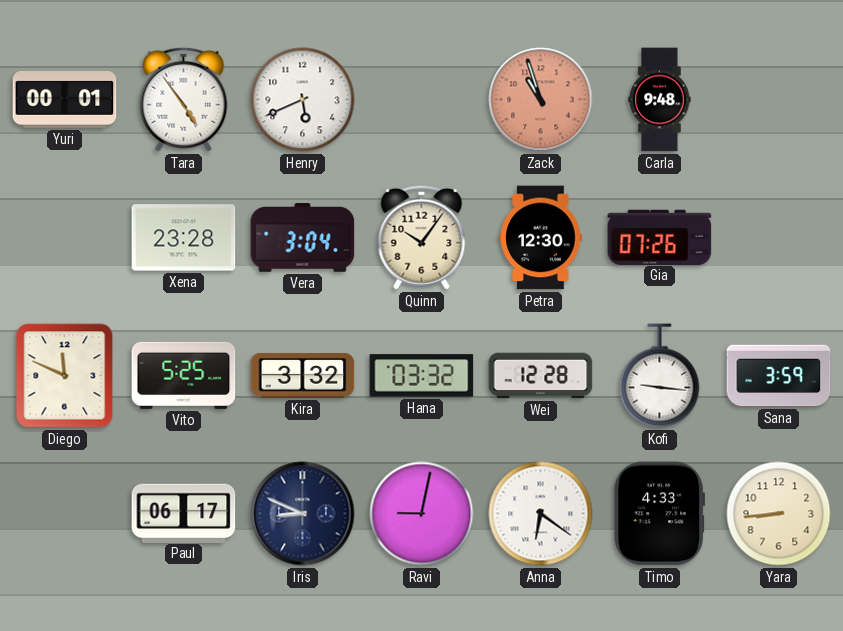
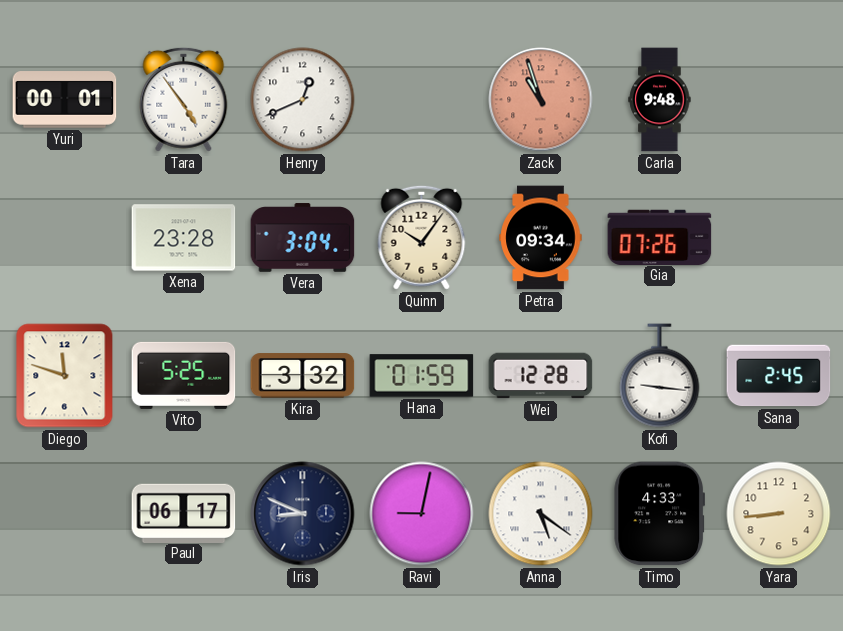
Henry: 5:41 -> 12:41 (303, 100)
Petra: 12:30 -> 09:34 (541, 238)
Diego: 11:49 -> 11:48 (65, 376)
Hana: 03:32 -> 01:59 (422, 376)
Sana: 3:59 -> 2:45 (779, 376)
Anna: 6:21 -> 5:21 (541, 514)
